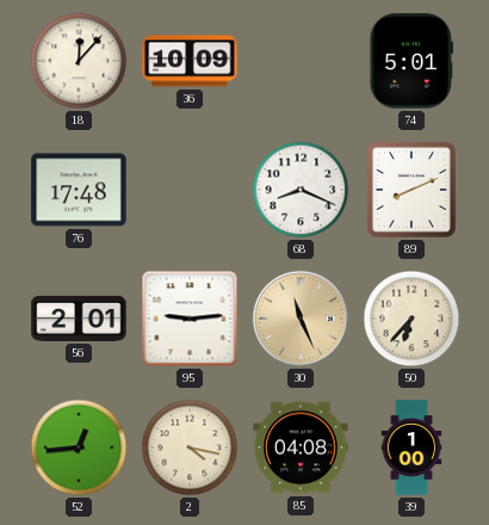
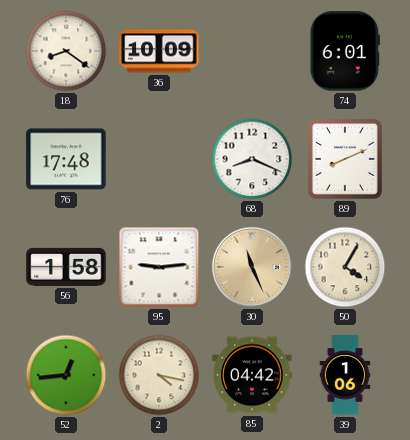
18: 12:07 -> 8:21 (66, 51)
74: 5:01 -> 6:01 (344, 51)
56: 2:01 -> 1:58 (66, 267)
50: 6:37 -> 4:05 (345, 267)
85: 04:08 -> 04:42 (252, 375)
39: 1:00 -> 1:06 (345, 375)
